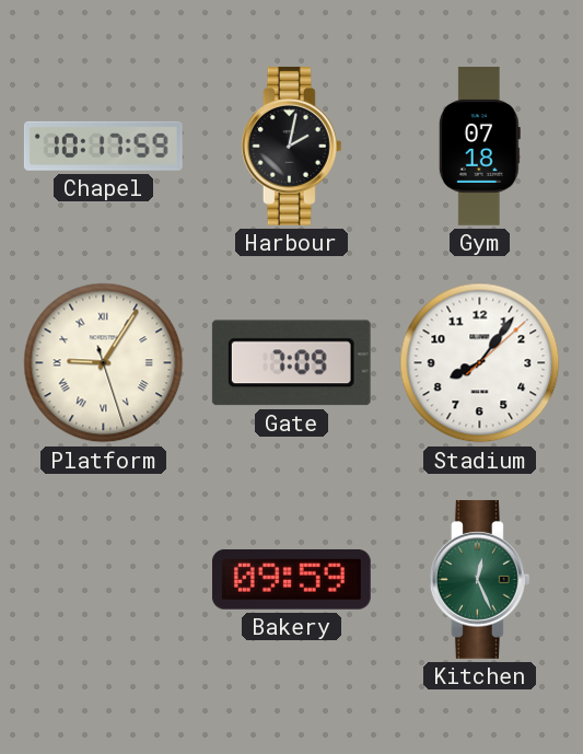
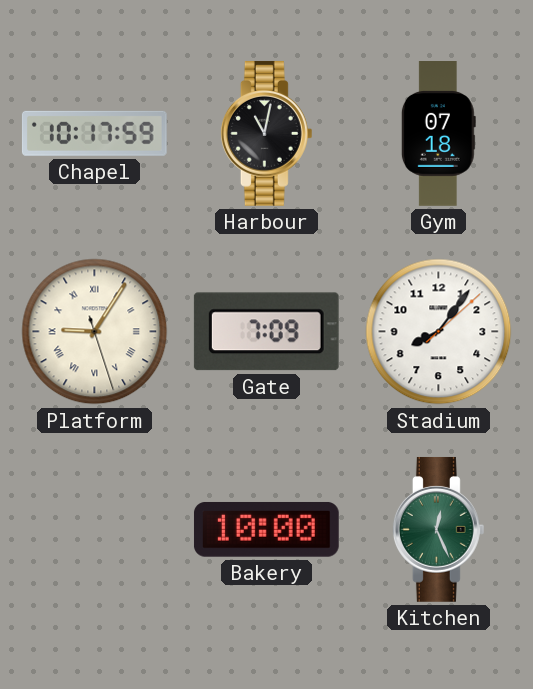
Harbour: 2:02 -> 11:02 (266, 133)
Bakery: 09:59 -> 10:00 (266, 530)
